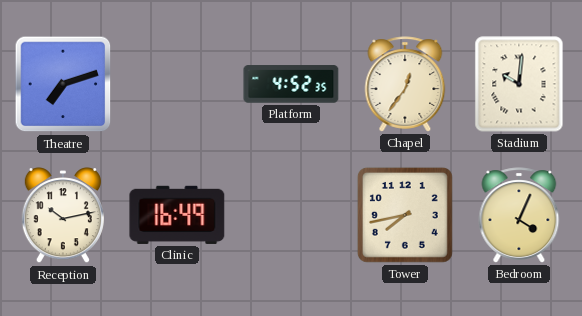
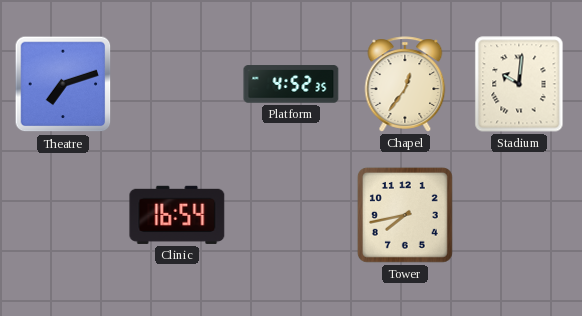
Reception: 10:13 -> none (63, 216)
Clinic: 16:49 -> 16:54 (177, 215)
Bedroom: 4:04 -> none (519, 215)
